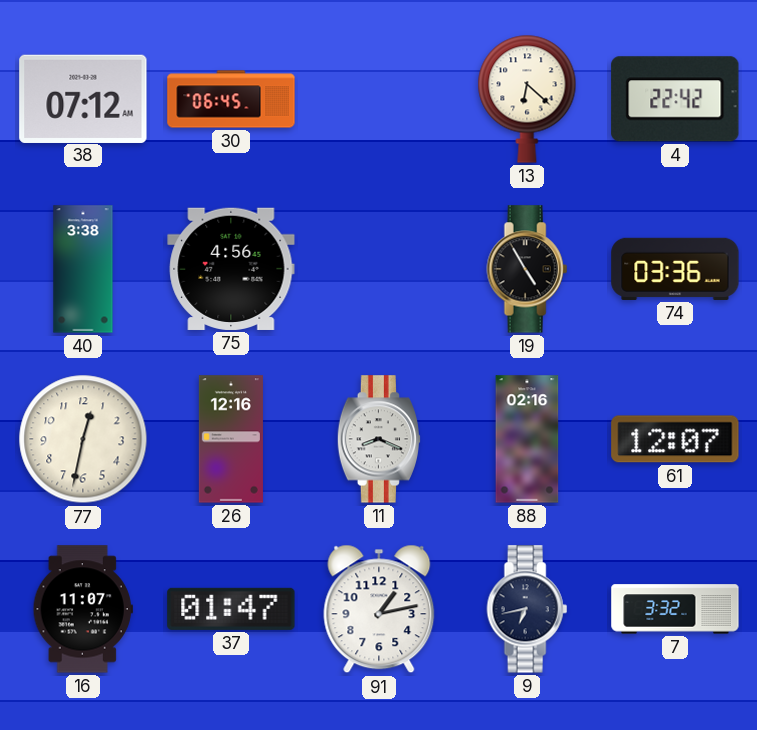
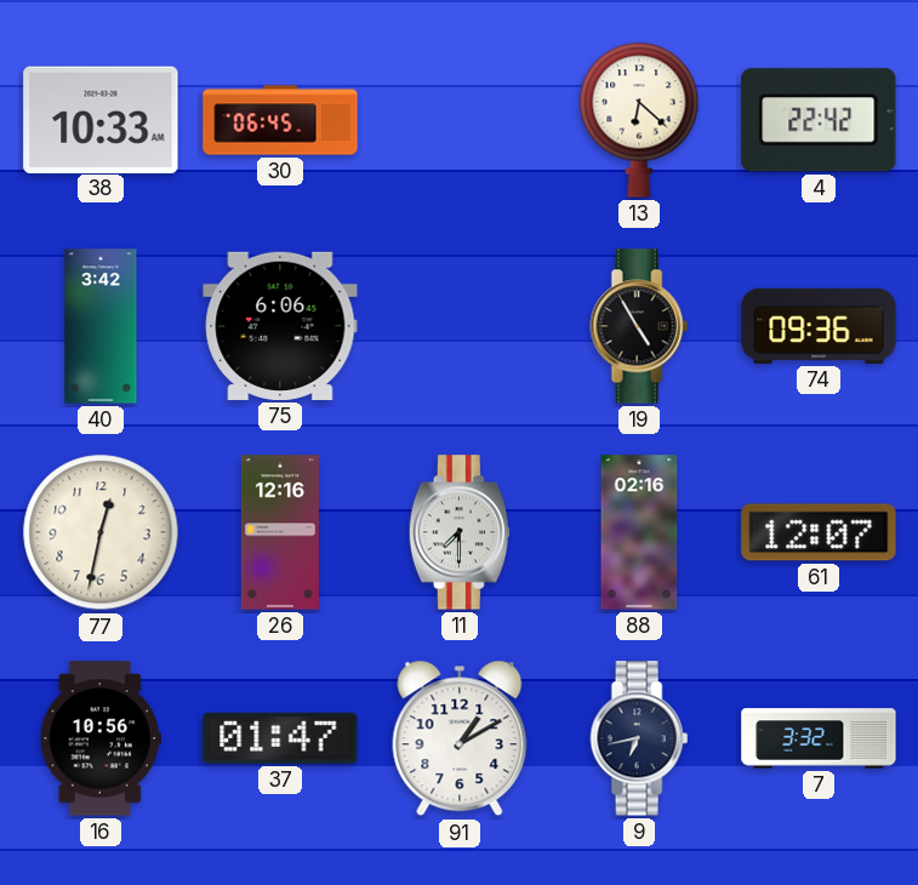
38: 07:12 -> 10:33 (101, 119)
40: 3:38 -> 3:42 (101, 326)
75: 4:56 -> 6:06 (280, 326)
74: 03:36 -> 09:36 (819, 326)
11: 8:19 -> 7:30 (458, 532)
16: 11:07 -> 10:56 (101, 738)
91: 1:13 -> 1:10 (460, 738)
